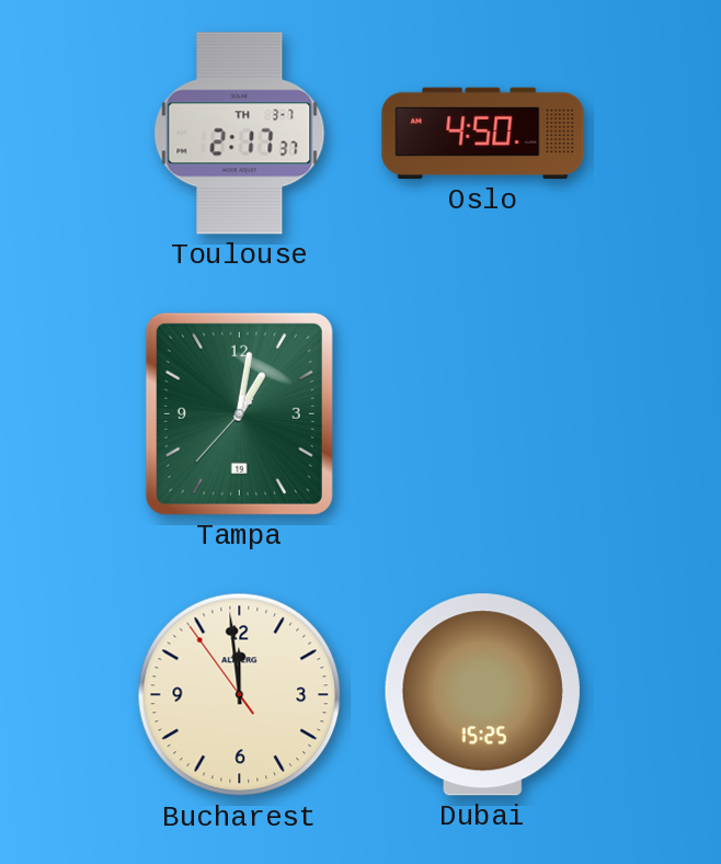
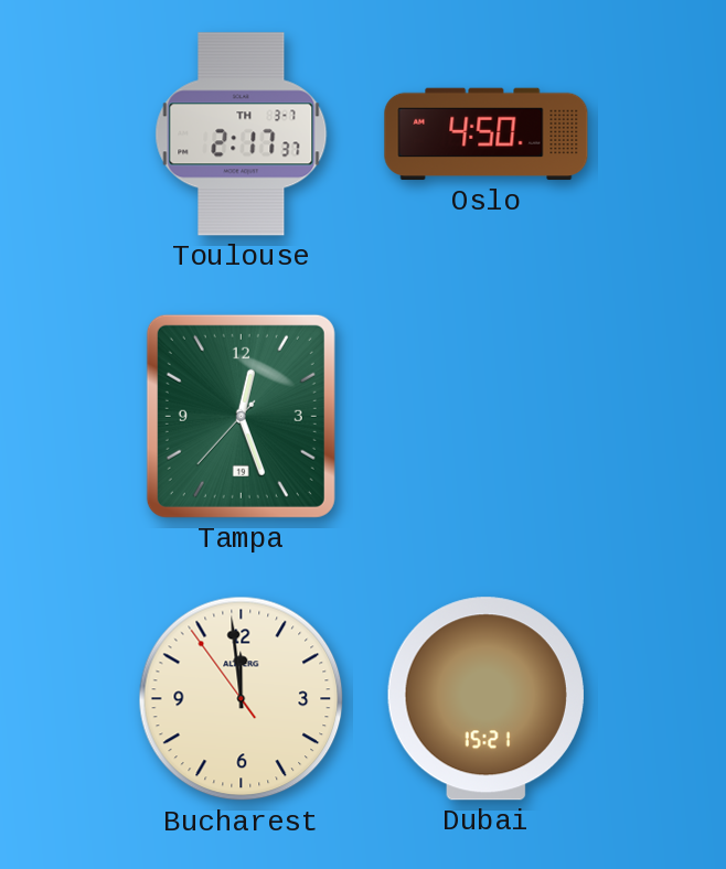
Tampa: 1:01 -> 12:26 (241, 416)
Dubai: 15:25 -> 15:21 (485, 699)
